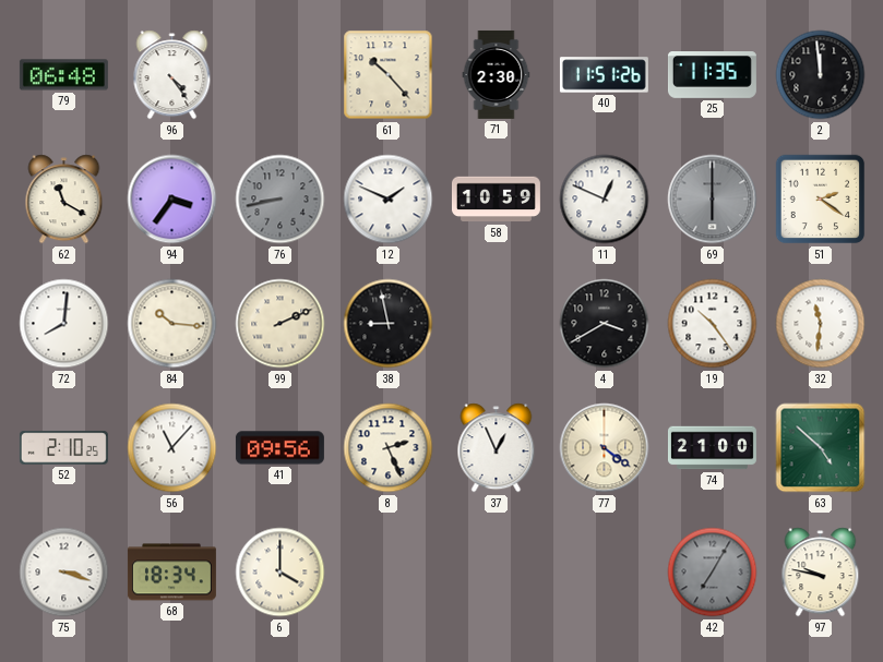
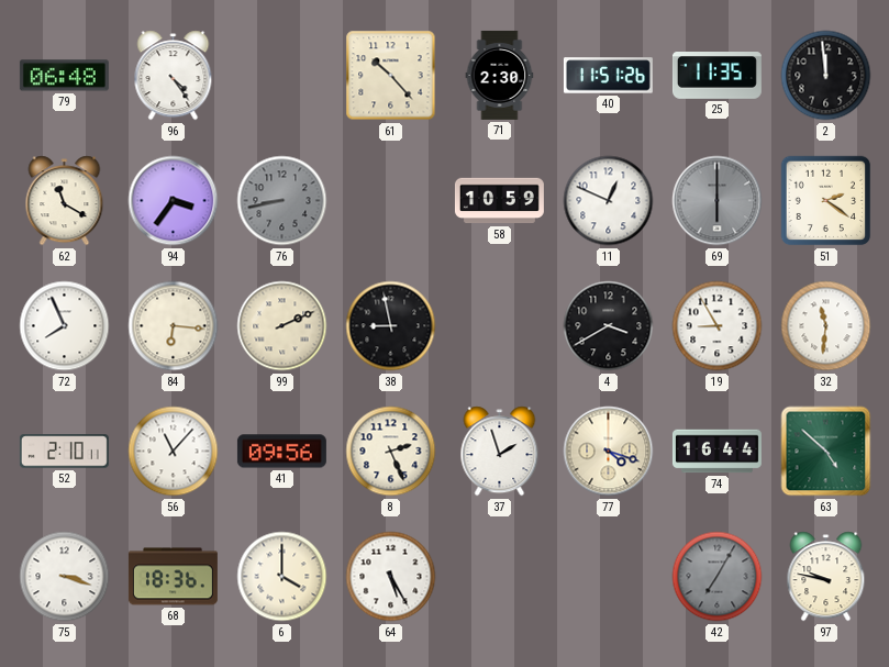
12: 1:49 -> none (389, 200)
72: 8:01 -> 7:56 (65, 326)
84: 10:16 -> 6:16 (174, 326)
19: 10:24 -> 8:55 (718, 326)
52: 2:10:25 -> 2:10:11 (64, 452)
37: 12:56 -> 1:57 (500, 452)
77: 4:21 -> 4:18 (609, 452)
74: 21:00 -> 16:44 (716, 452)
68: 18:34 -> 18:36 (173, 577)
64: none -> 5:25 (391, 577)
